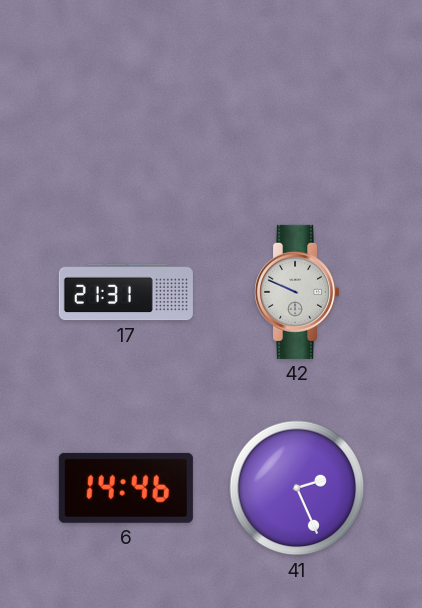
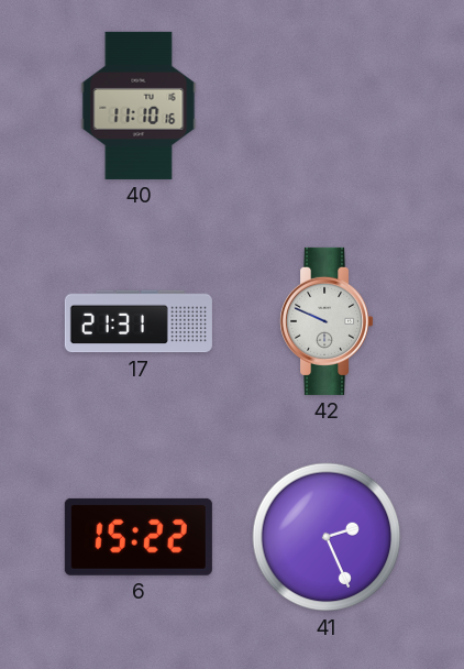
40: none -> 11:10 (139, 106)
6: 14:46 -> 15:22 (139, 537)
